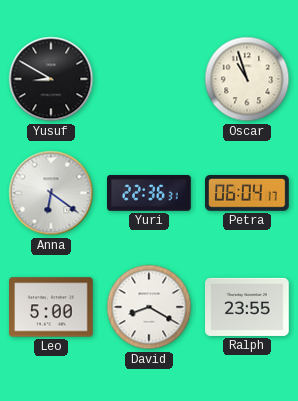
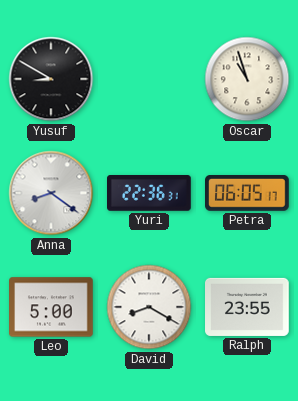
Anna: 6:21 -> 8:21 (51, 193)
Petra: 06:04 -> 06:05 (248, 194)
